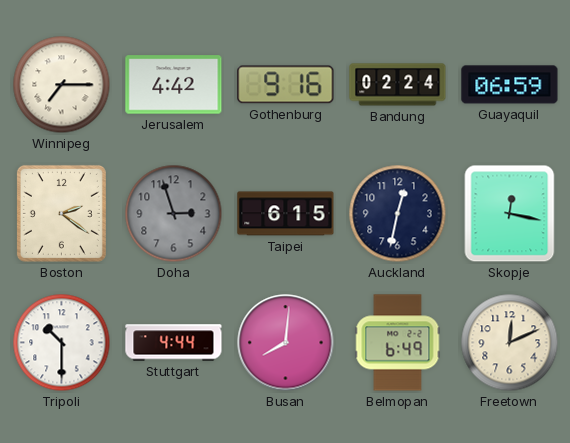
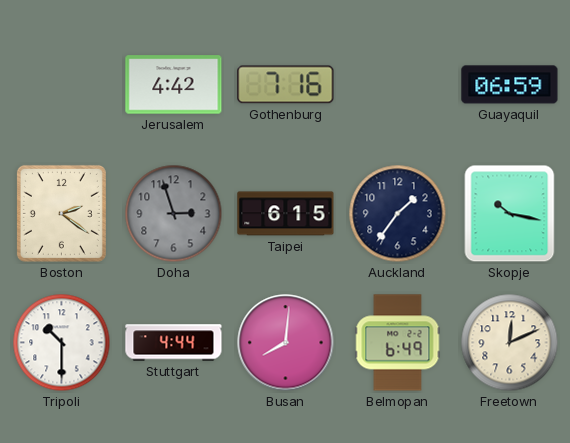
Winnipeg: 7:15 -> none (62, 85)
Gothenburg: 9:16 -> 7:16 (286, 85)
Bandung: 02:24 -> none (398, 85)
Auckland: 12:32 -> 1:36 (398, 214)
Skopje: 12:17 -> 10:17 (510, 214)
